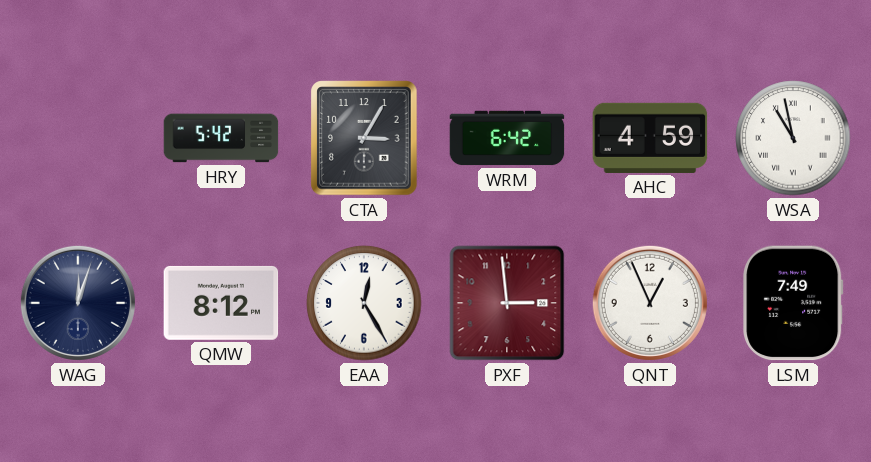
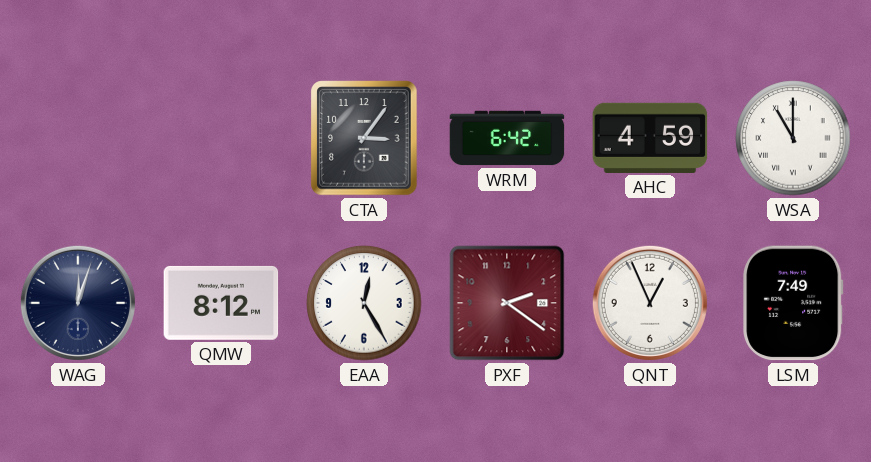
HRY: 5:42 -> none (221, 138)
CTA: 3:05 -> 3:06 (364, 138)
WSA: 10:58 -> 11:00 (793, 138)
PXF: 2:59 -> 2:21 (507, 303)
